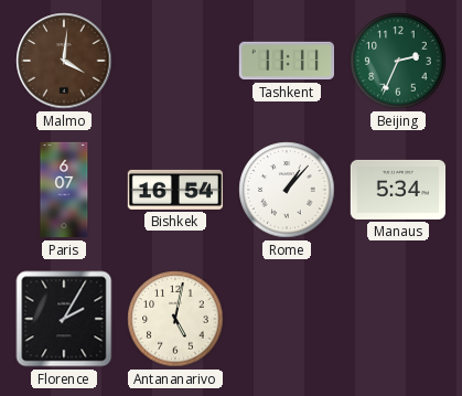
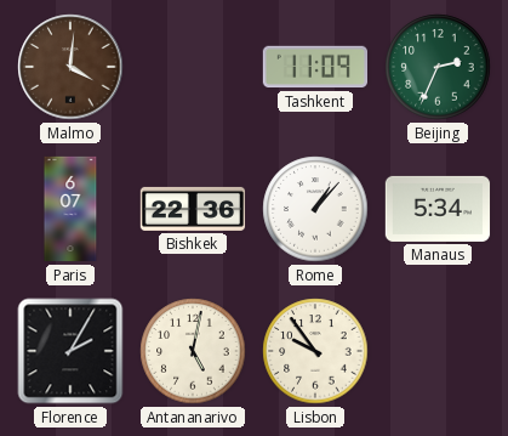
Tashkent: 11:11 -> 11:09 (314, 67)
Bishkek: 16:54 -> 22:36 (193, 209)
Lisbon: none -> 9:54 (315, 351)
